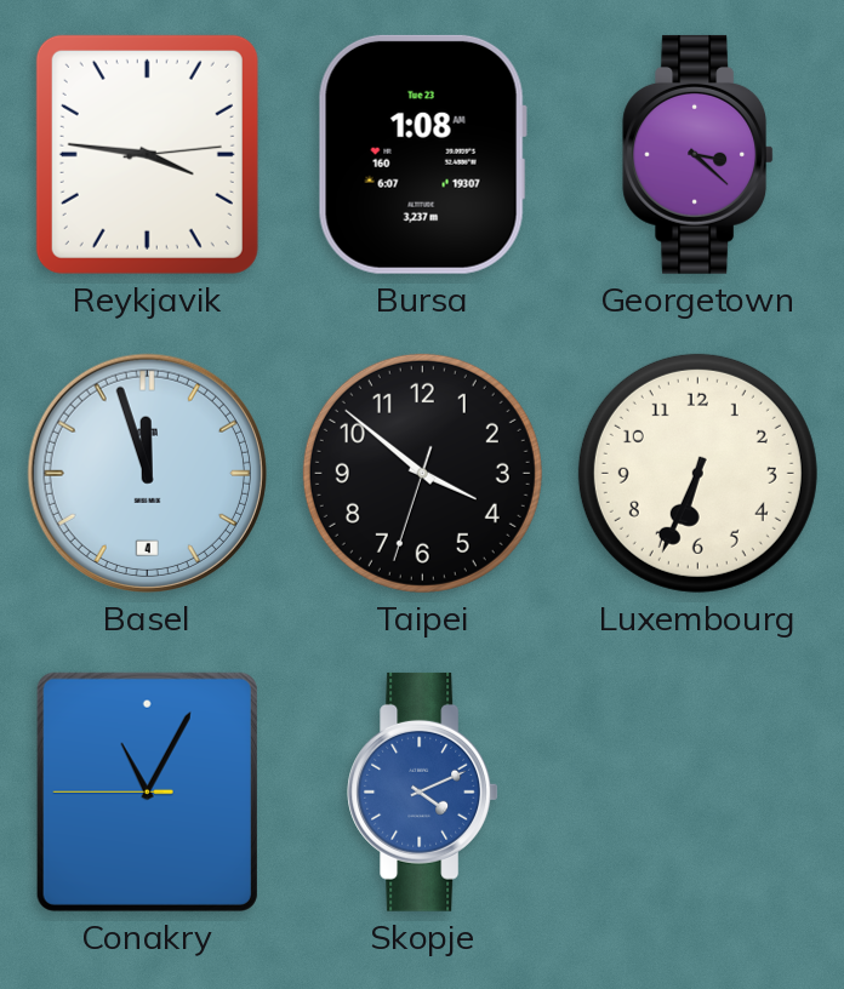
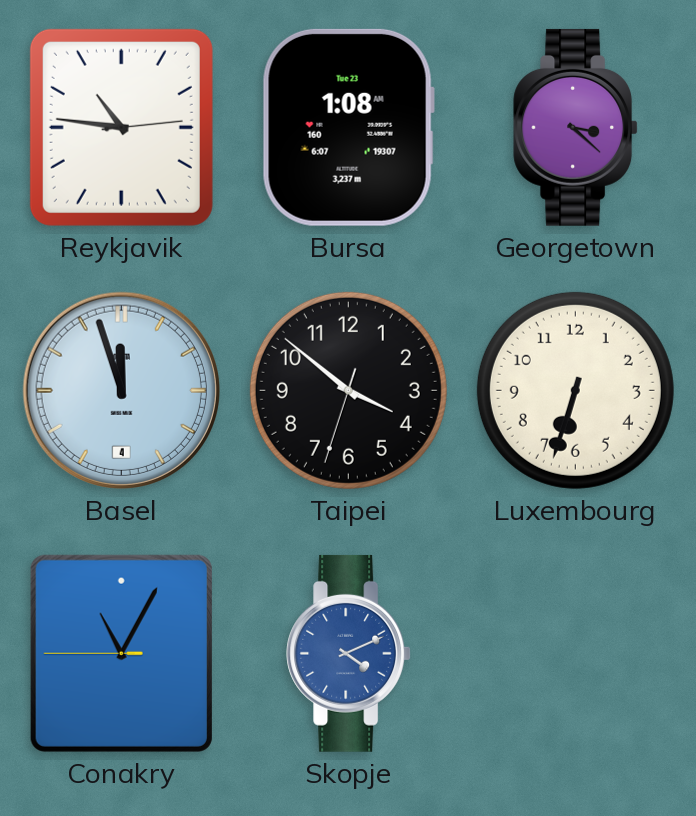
Reykjavik: 3:46 -> 10:46 (121, 127)
Luxembourg: 6:34 -> 6:33 (575, 390)
